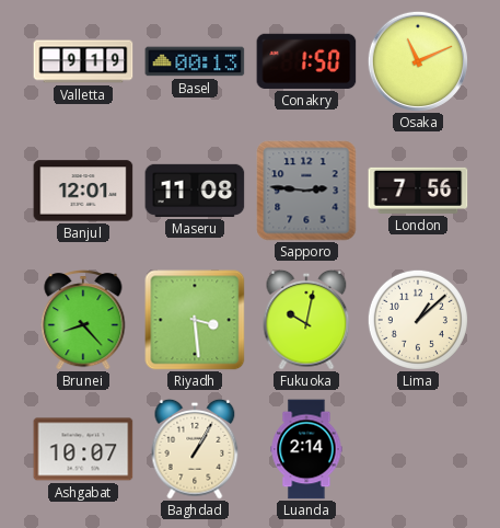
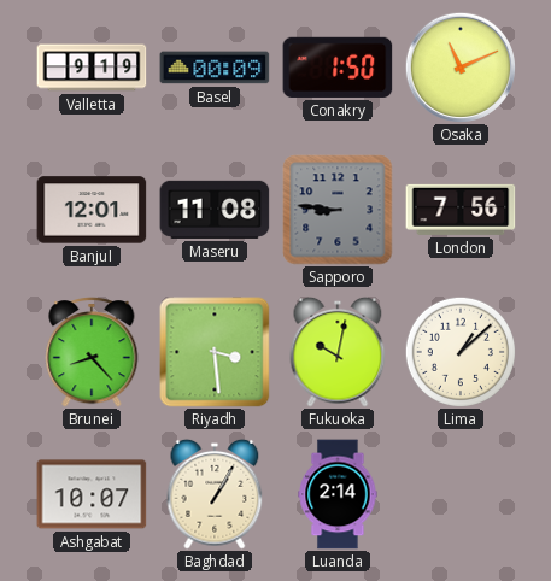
Basel: 00:13 -> 00:09 (215, 68)
Sapporo: 2:46 -> 8:46 (338, 210)
